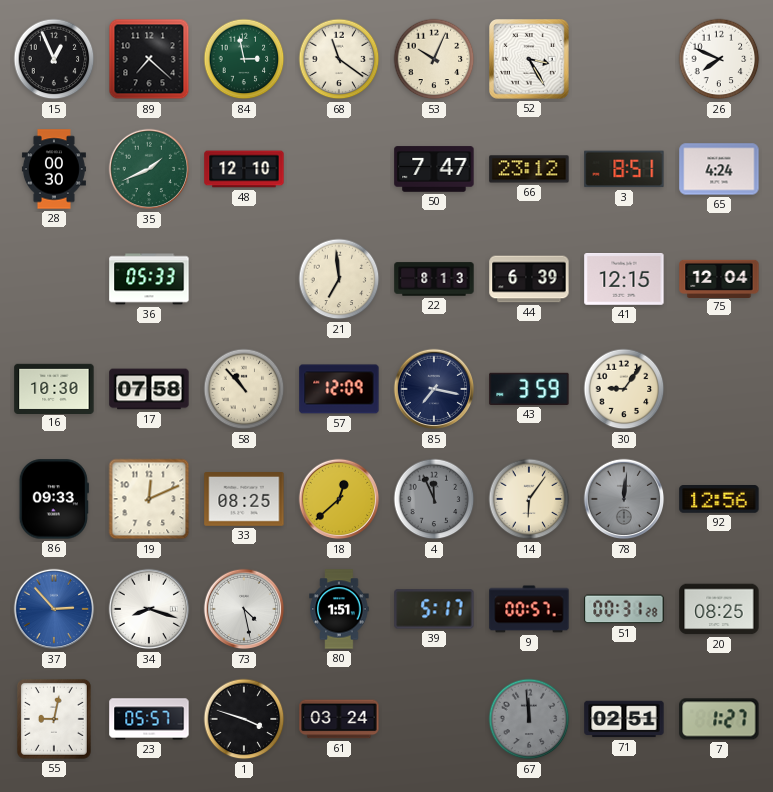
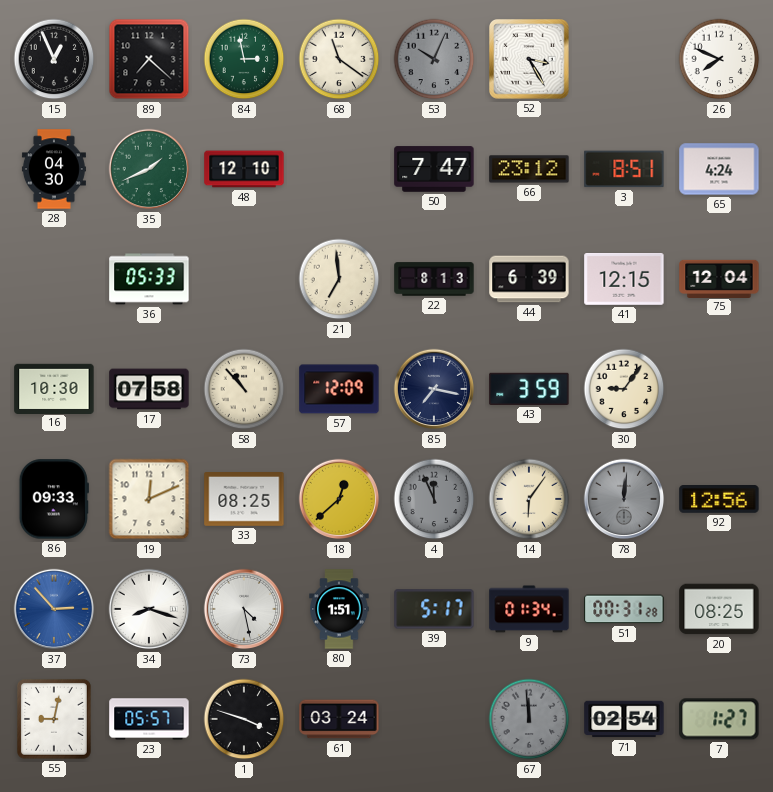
53 dial: cream -> grey (434, 59)
28: 00:30 -> 04:30 (54, 169)
9: 00:57 -> 01:34 (529, 609)
71: 02:51 -> 02:54 (624, 719)
